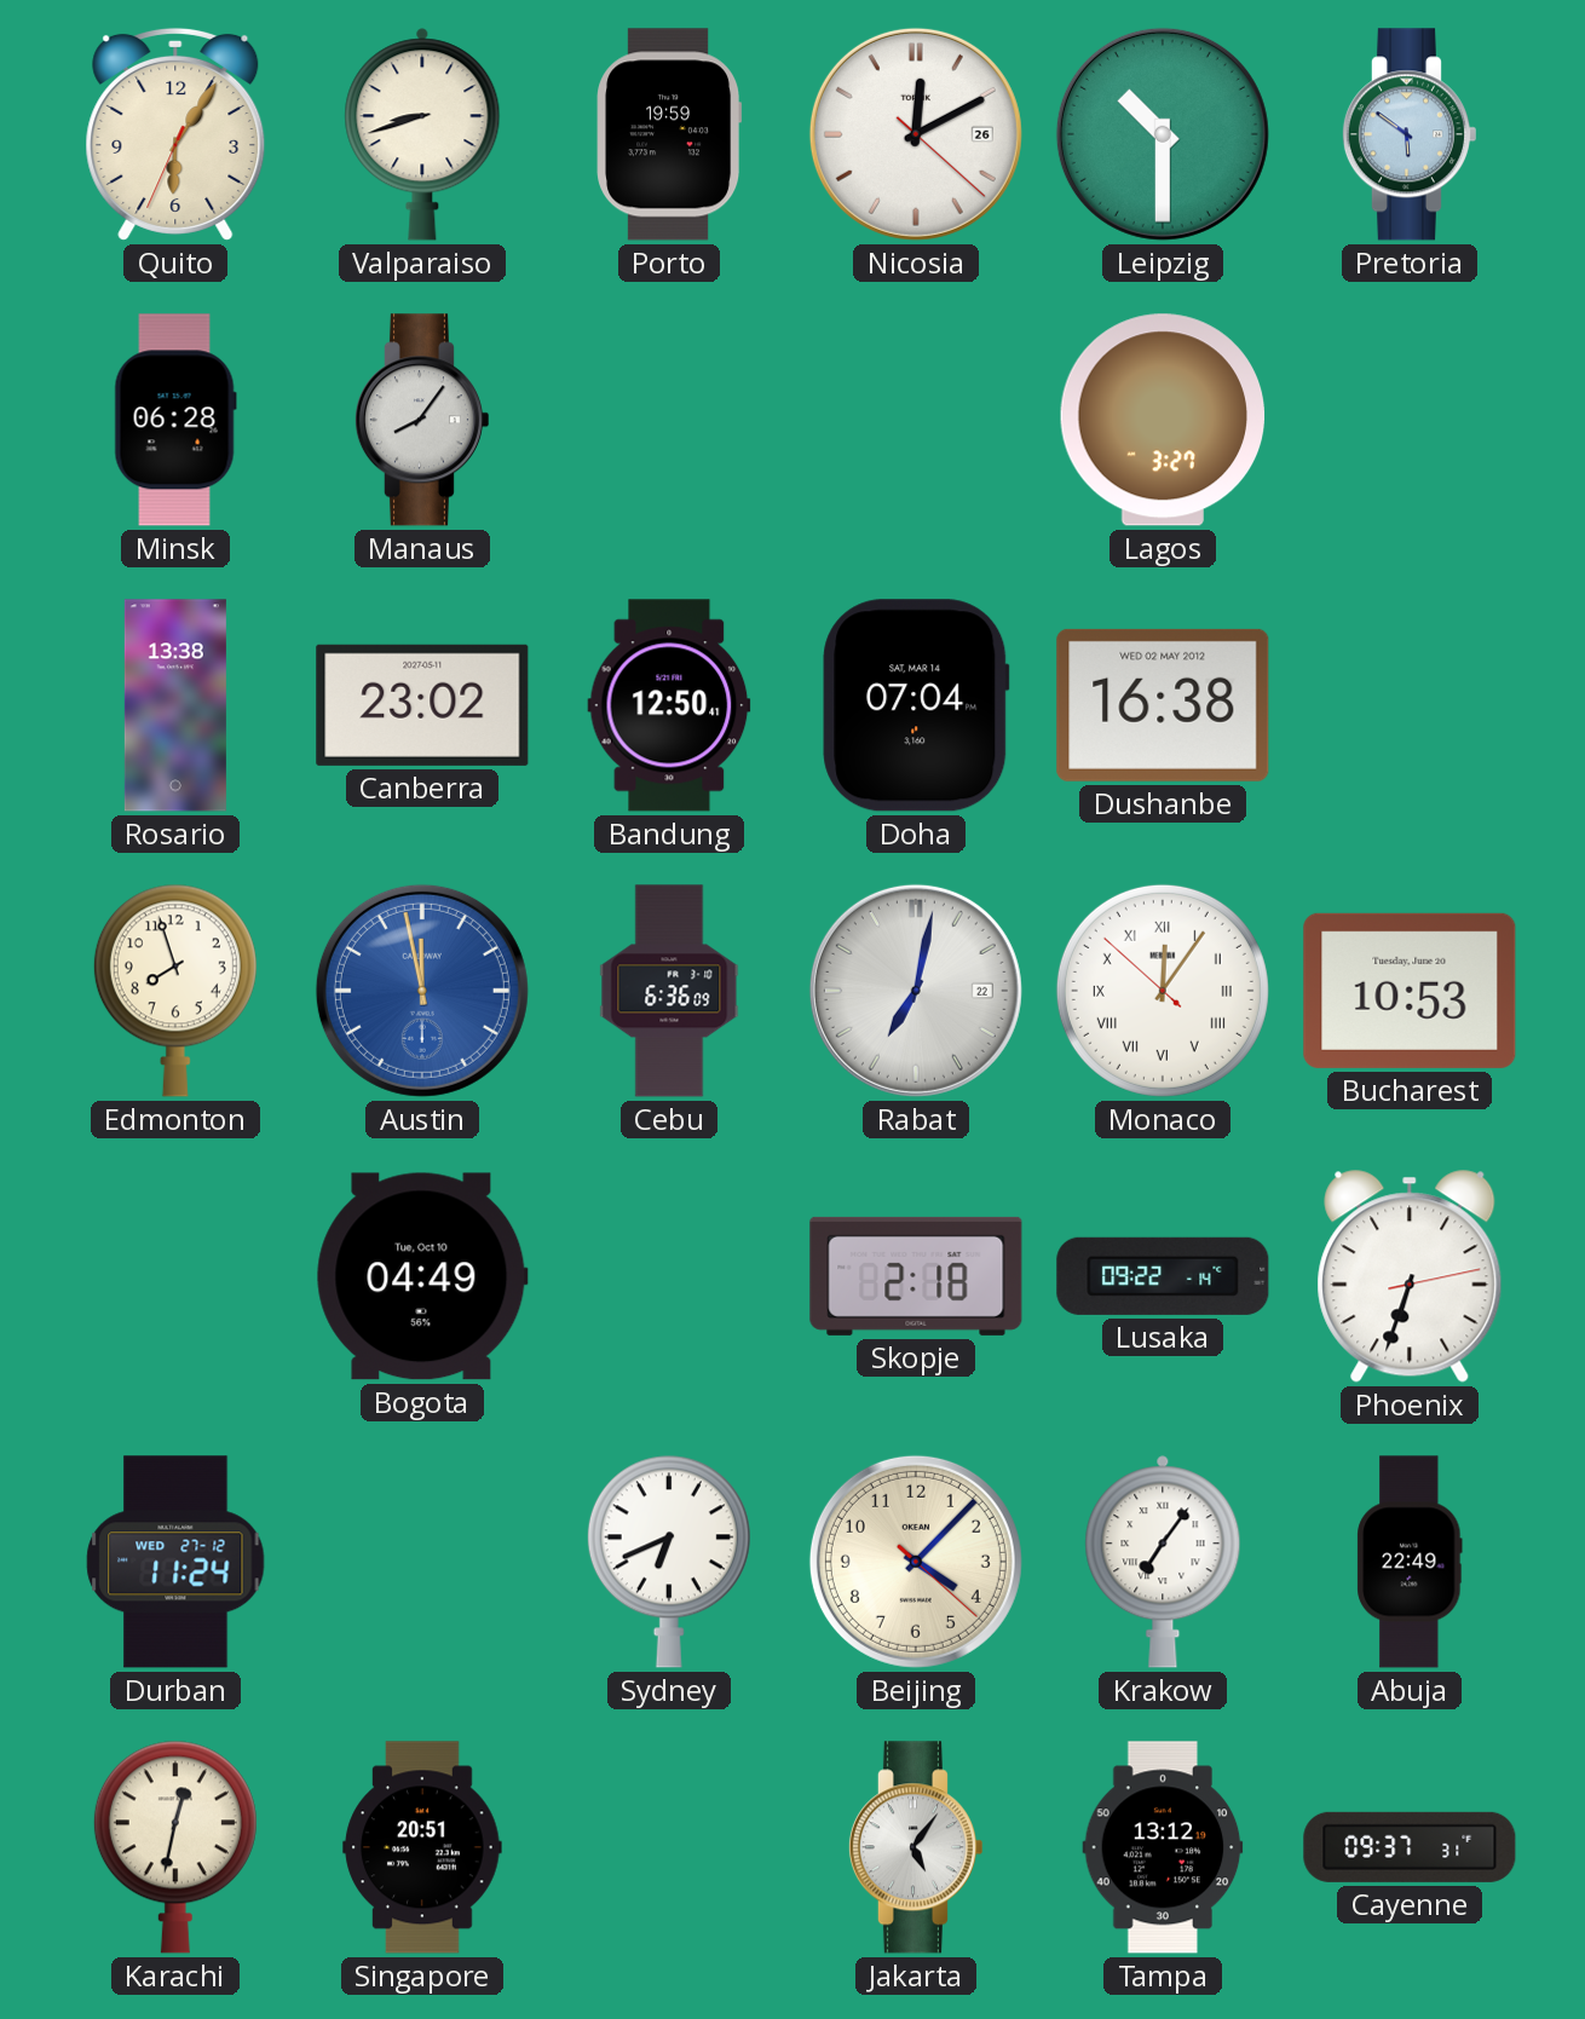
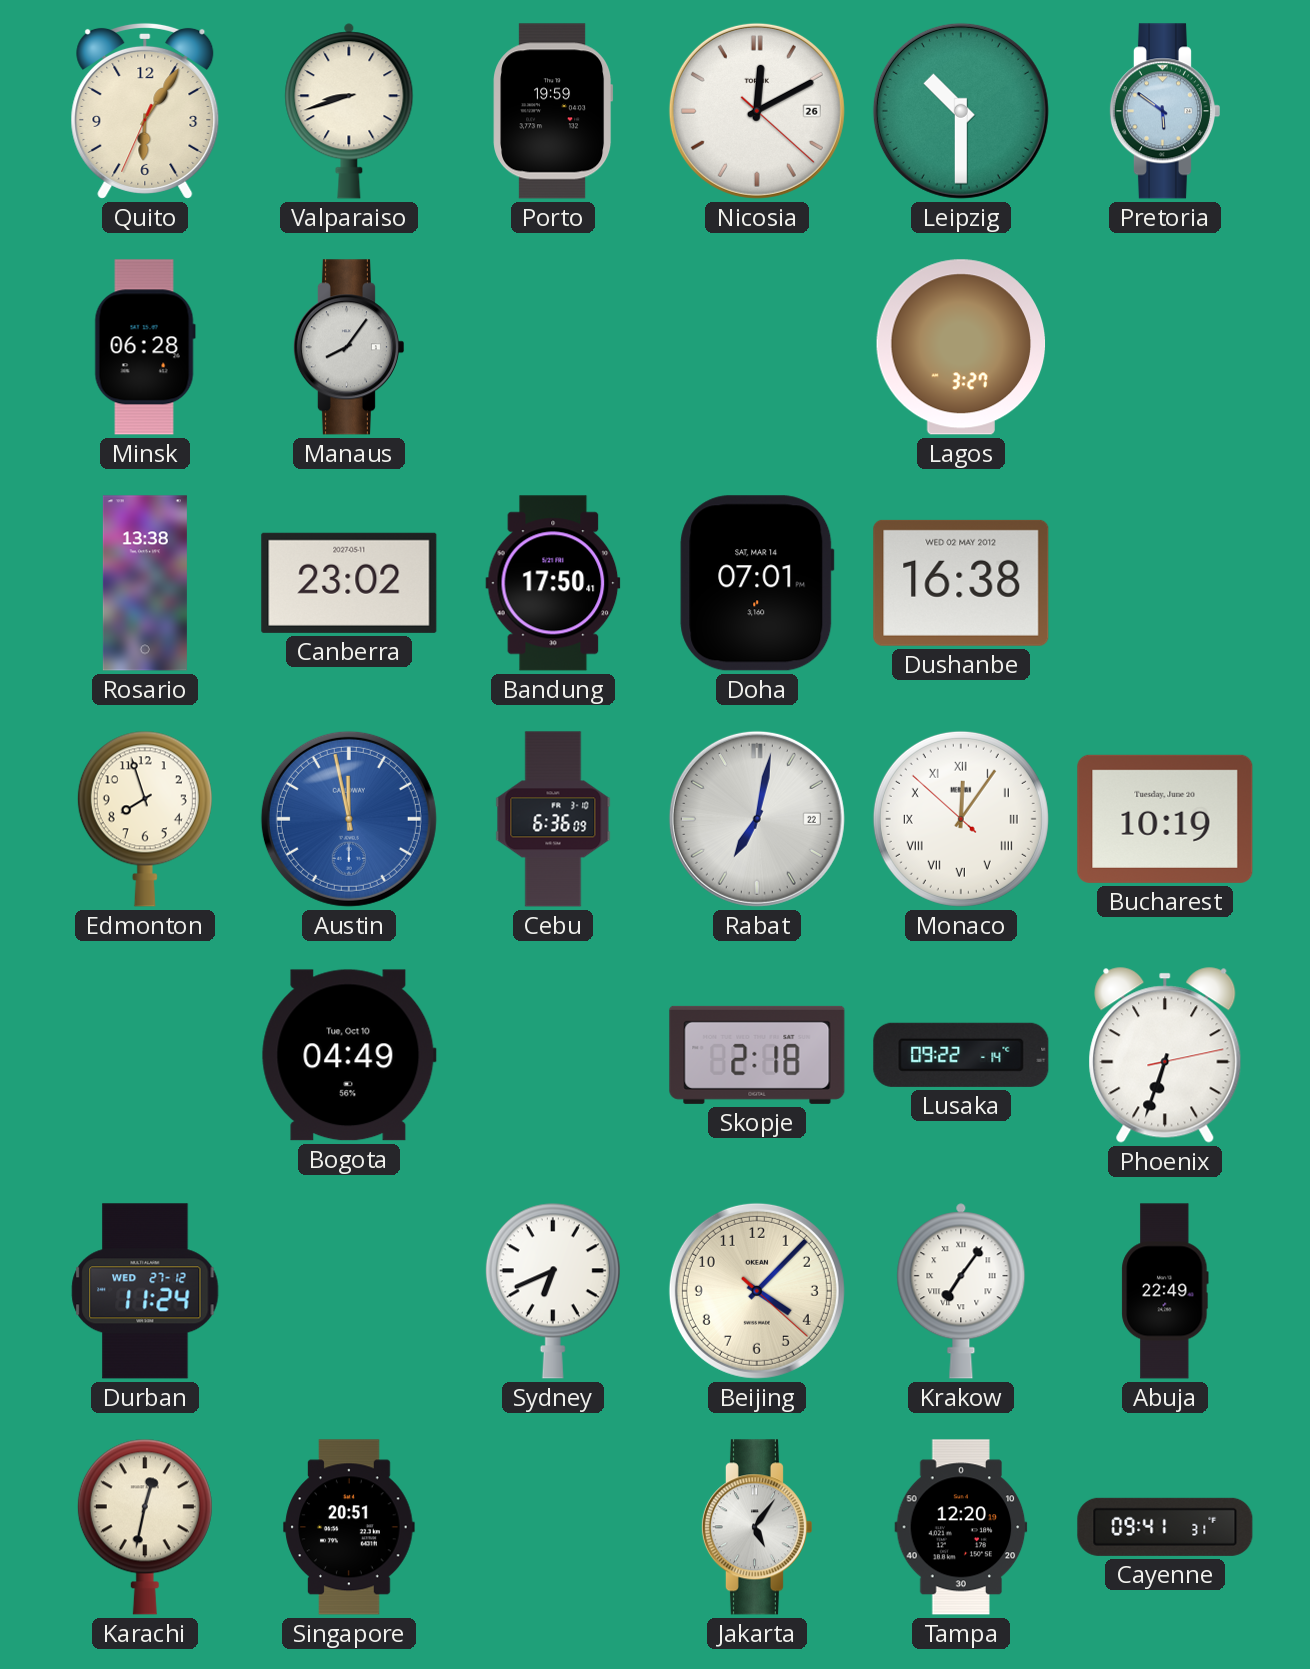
Bandung: 12:50 -> 17:50 (553, 583)
Doha: 07:04 -> 07:01 (757, 583)
Bucharest: 10:53 -> 10:19 (1165, 819)
Tampa: 13:12 -> 12:20 (961, 1527)
Cayenne: 09:37 -> 09:41 (1165, 1527)
